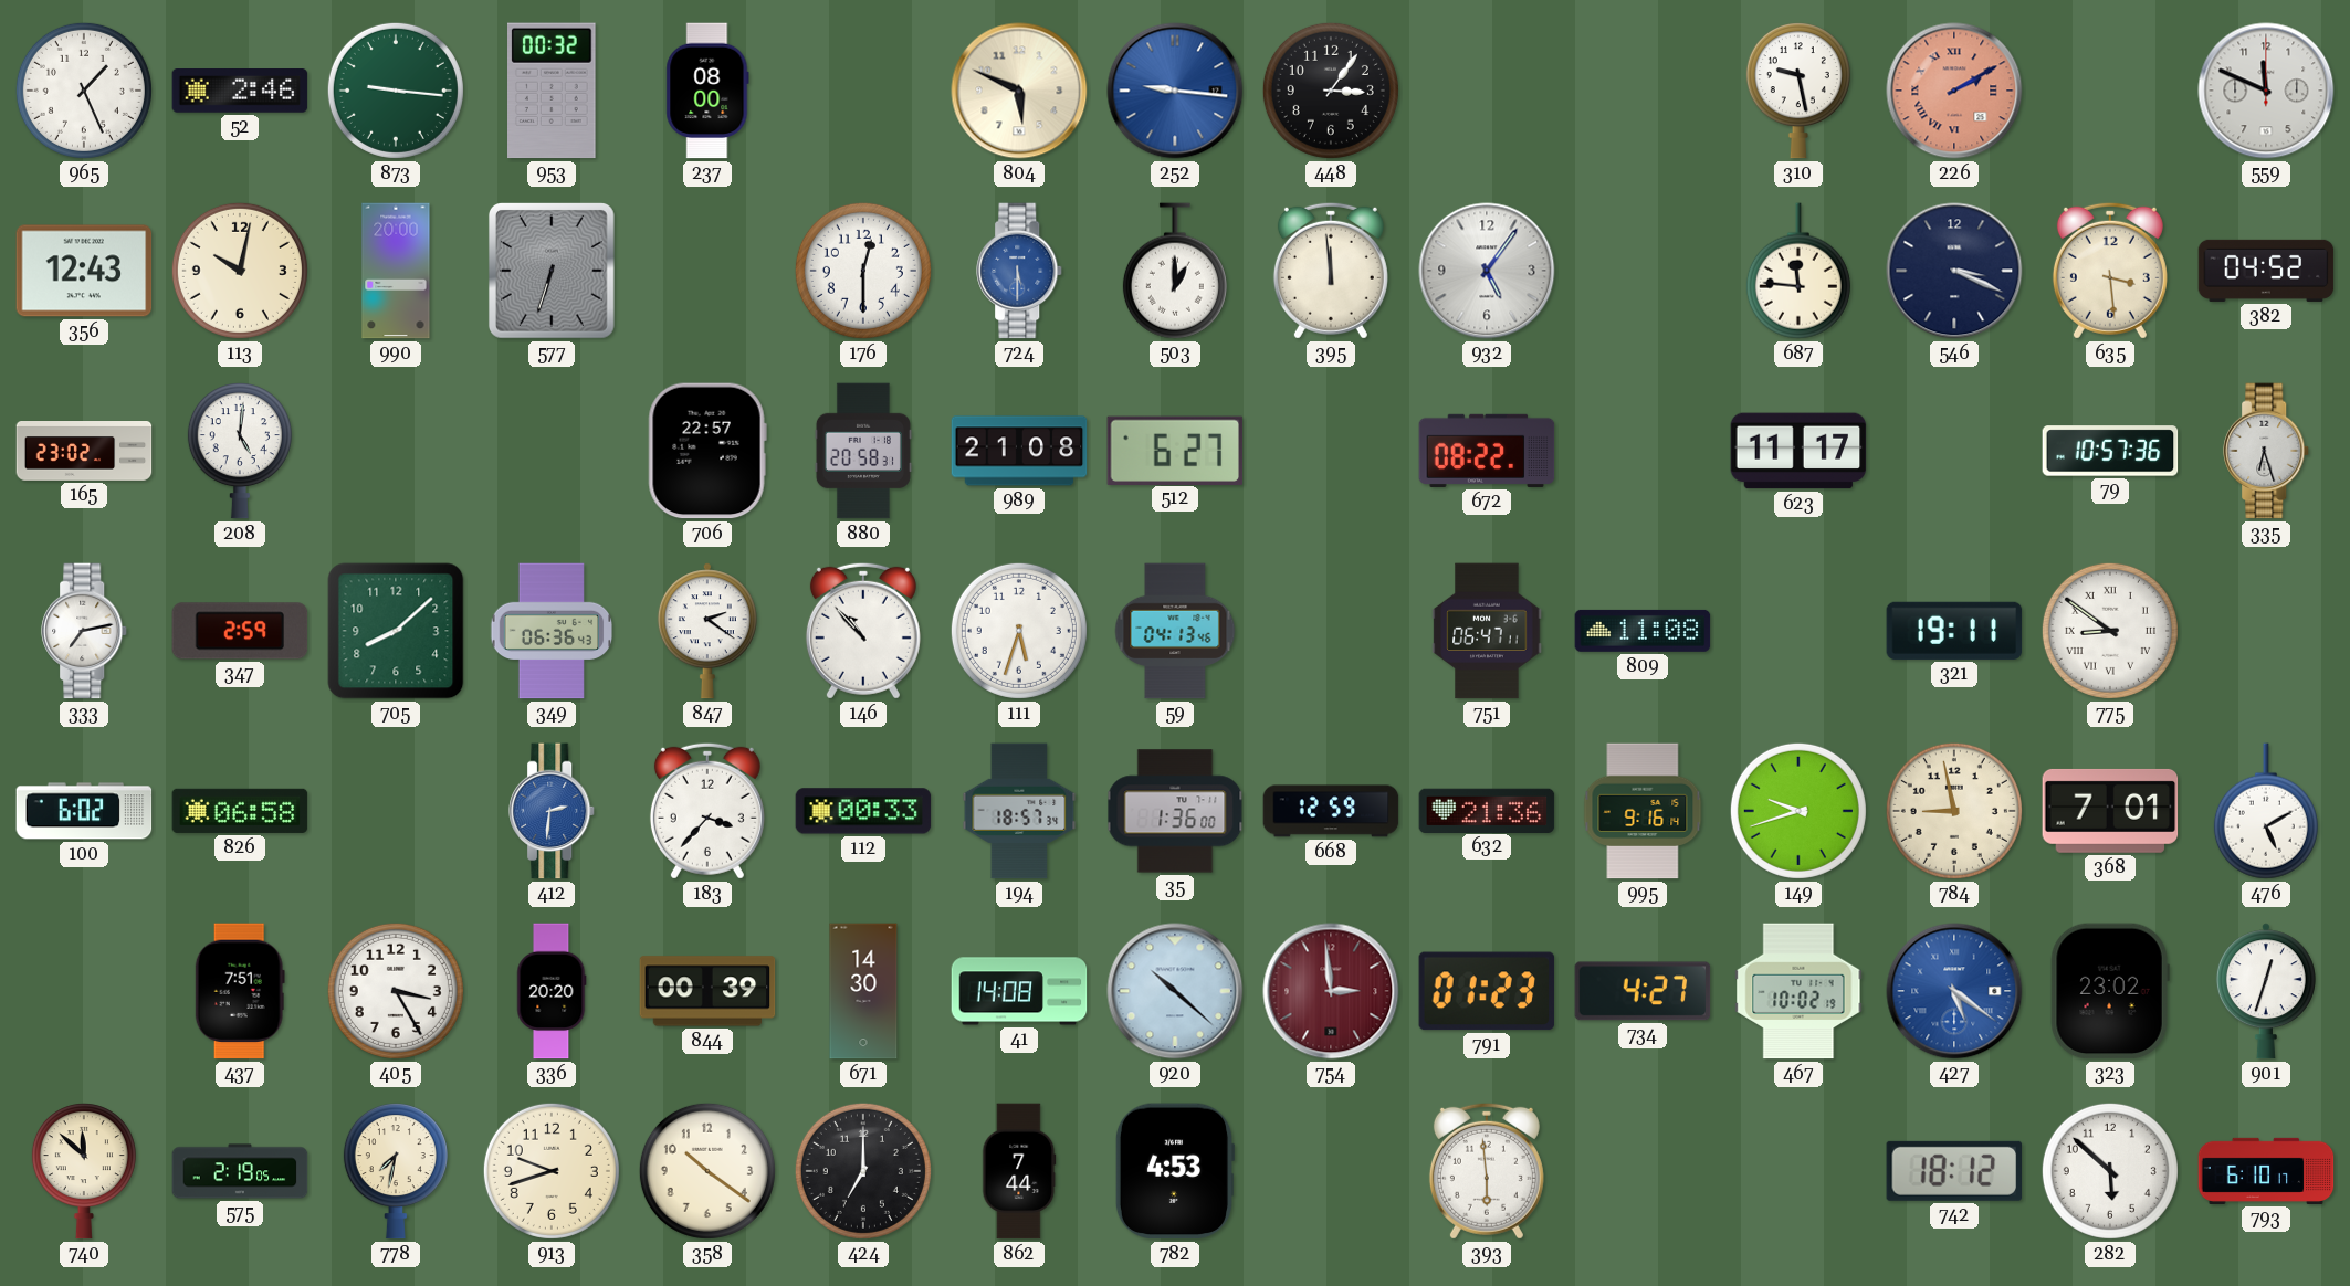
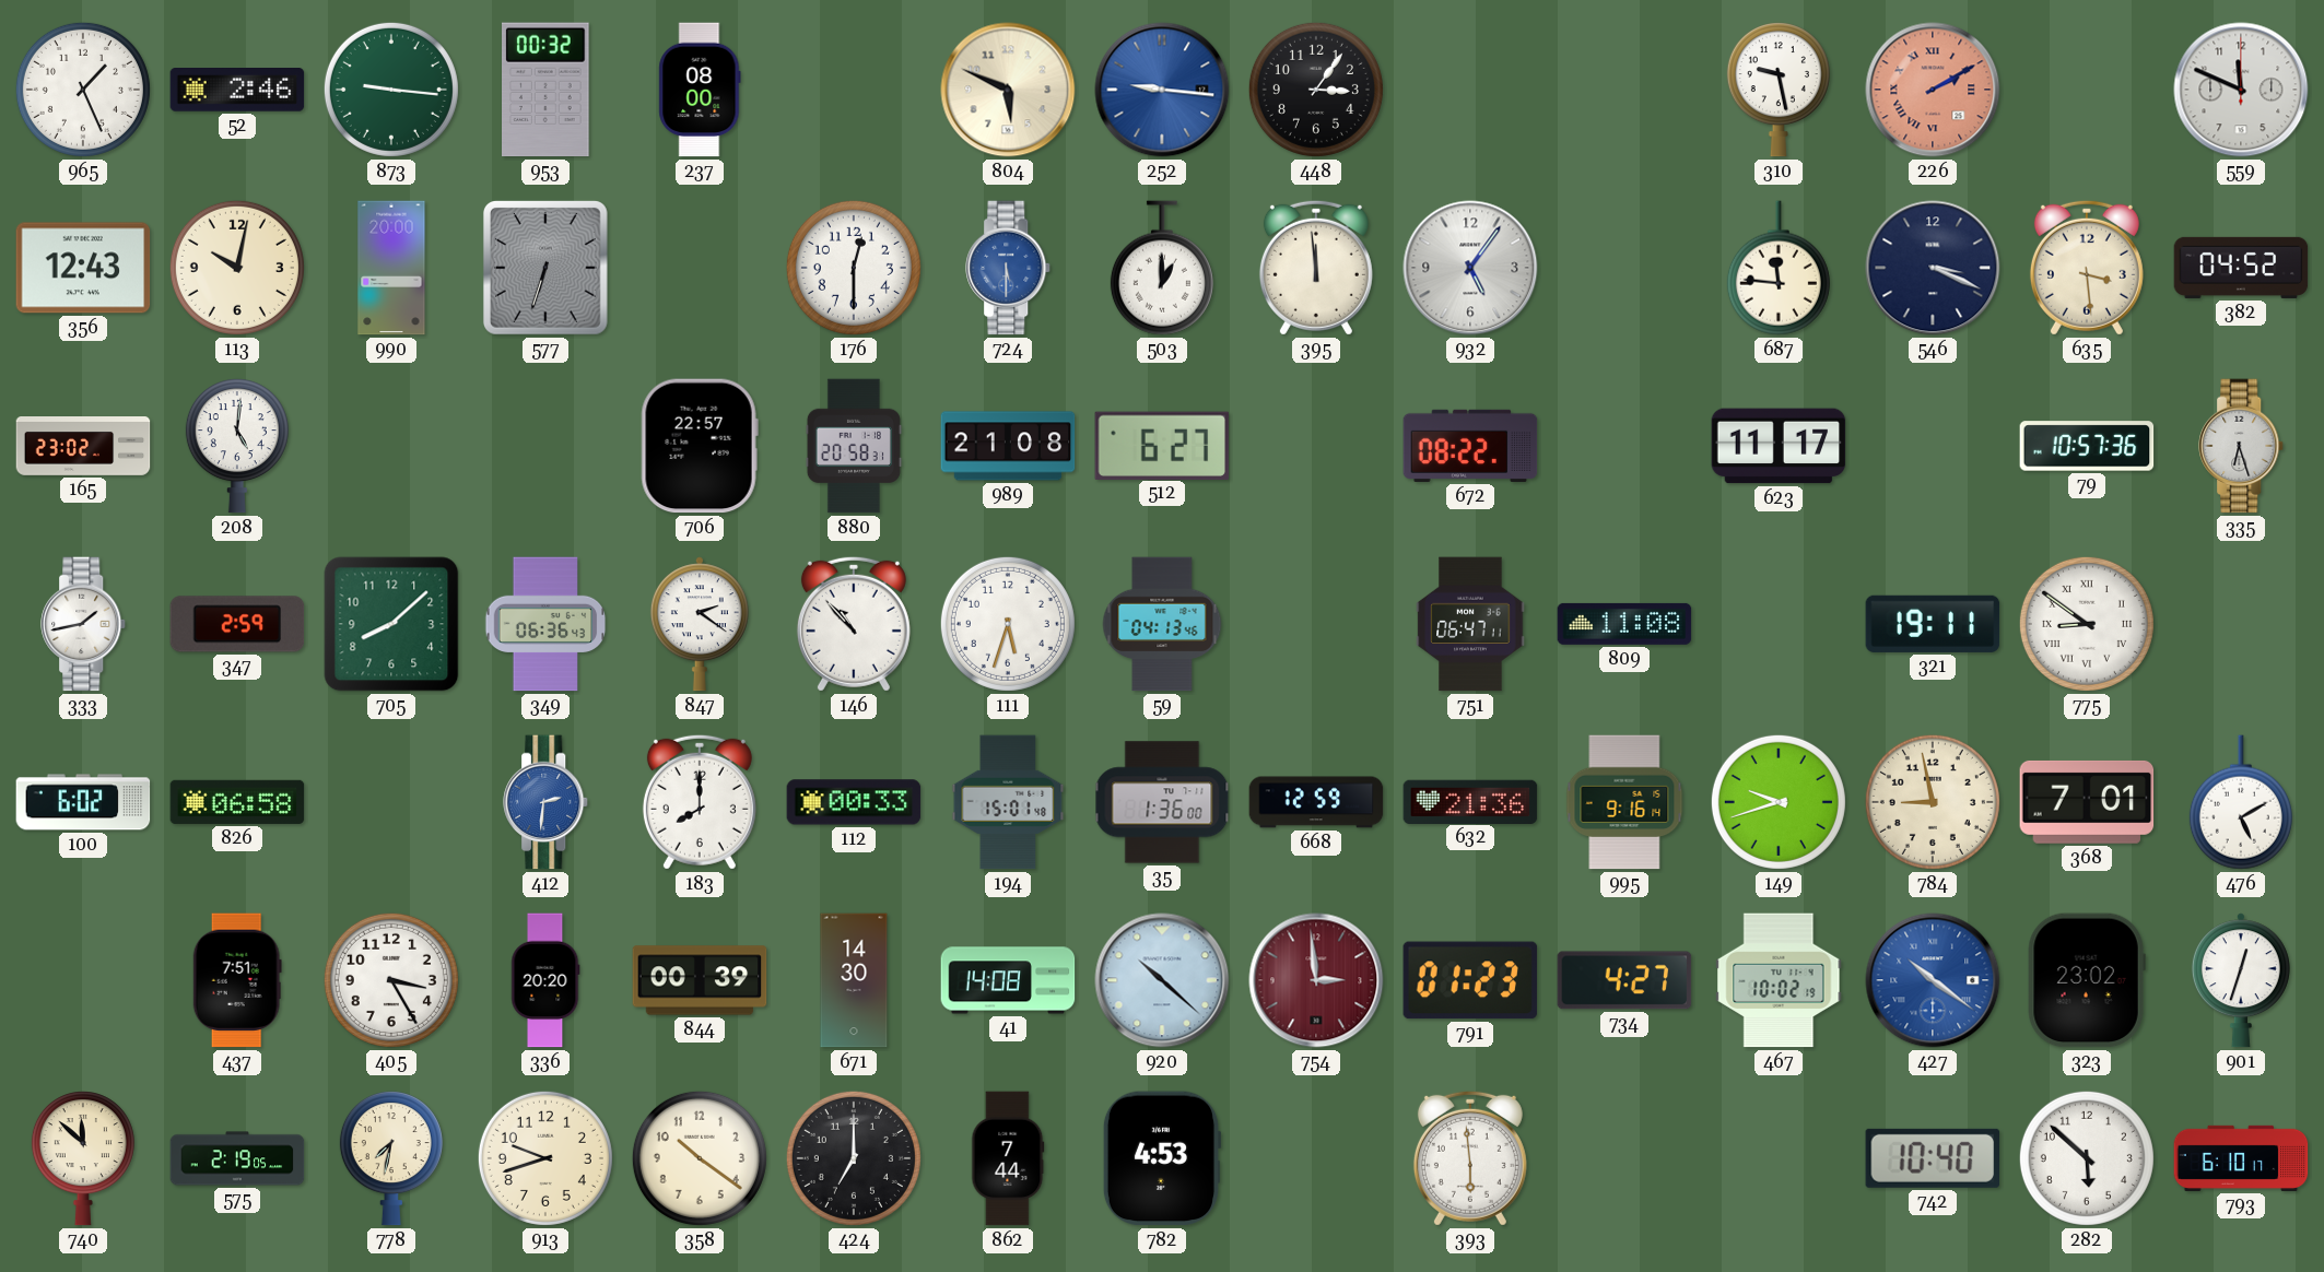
333: 7:13 -> 1:43 (84, 624)
183: 3:37 -> 8:00 (700, 802)
194: 18:57 -> 15:01 (1008, 802)
427: 5:21 -> 10:21 (1933, 980)
742: 18:12 -> 10:40 (1933, 1158)
